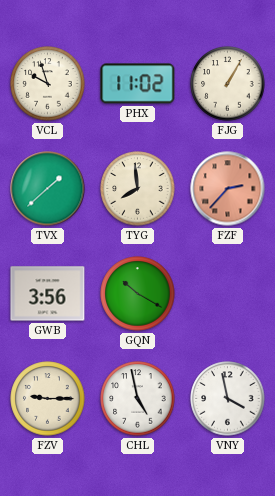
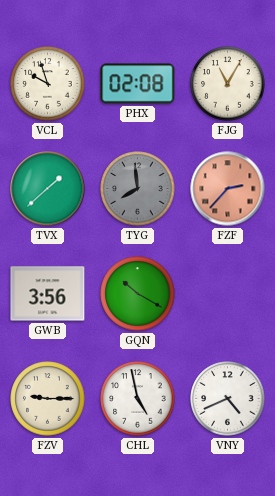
PHX: 11:02 -> 02:08 (138, 84)
FJG: 1:05 -> 11:05 (228, 84)
TYG dial: cream -> grey (138, 189)
VNY: 3:58 -> 4:41 (228, 399)
